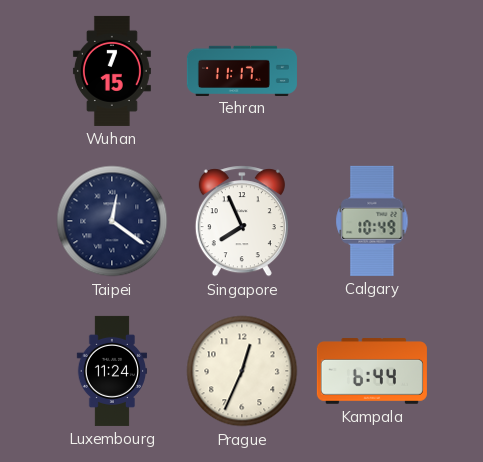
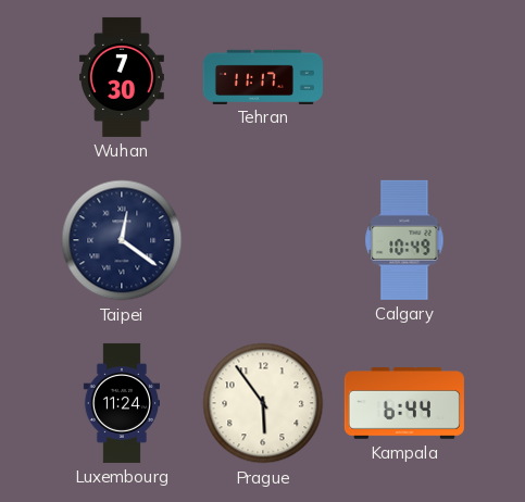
Wuhan: 7:15 -> 7:30 (122, 77)
Singapore: 7:56 -> none (242, 221)
Prague: 12:34 -> 5:54 (263, 403)
